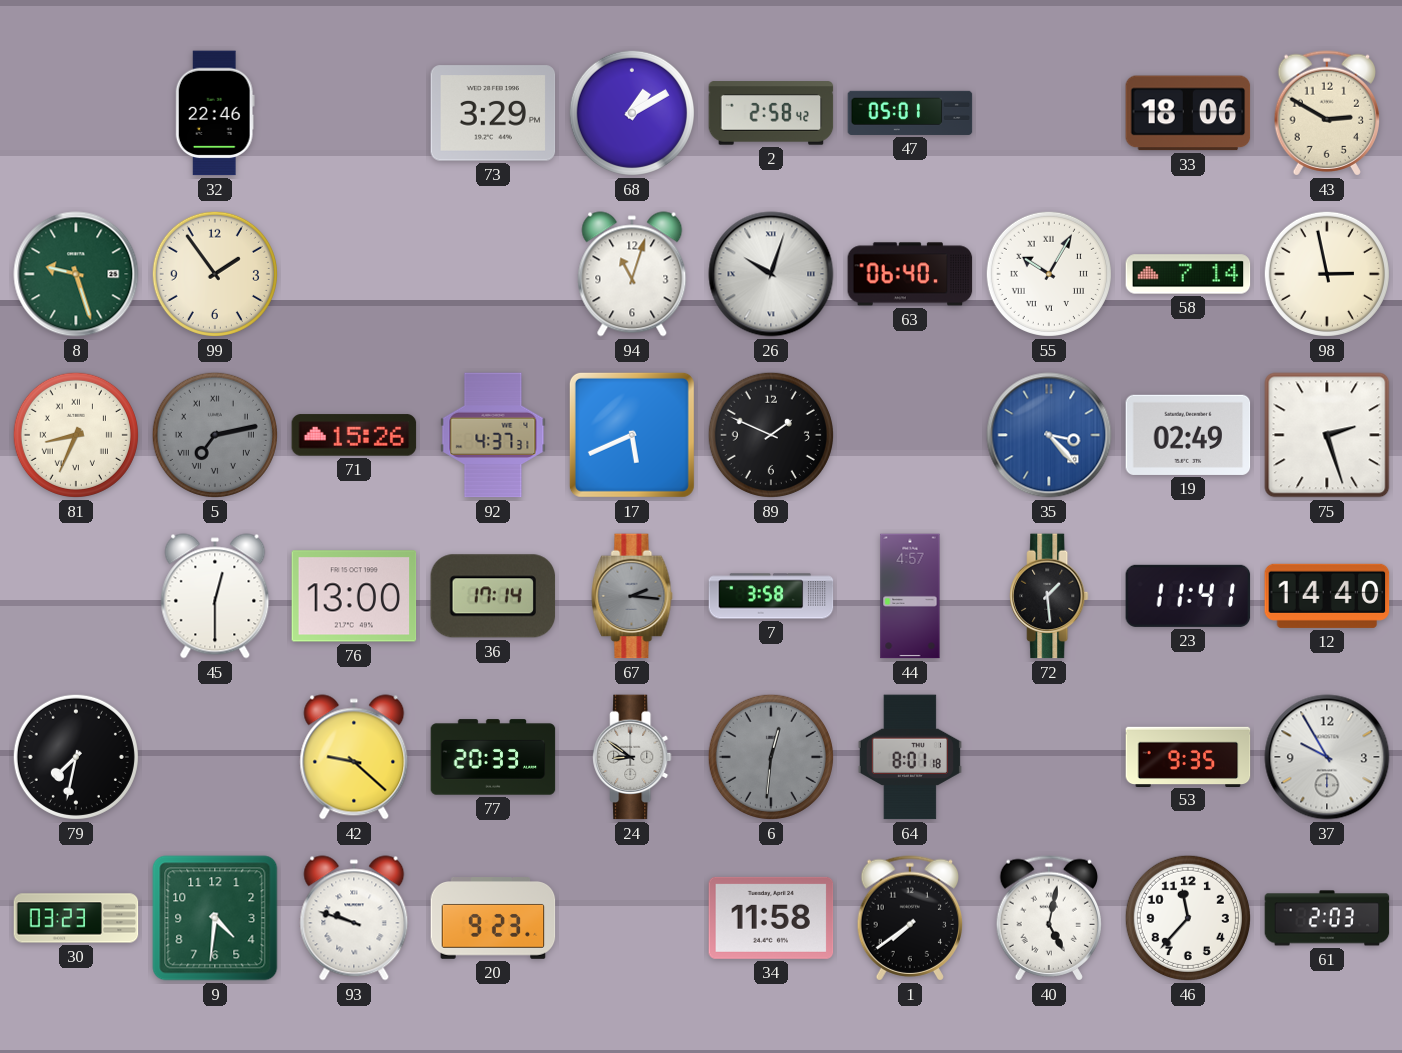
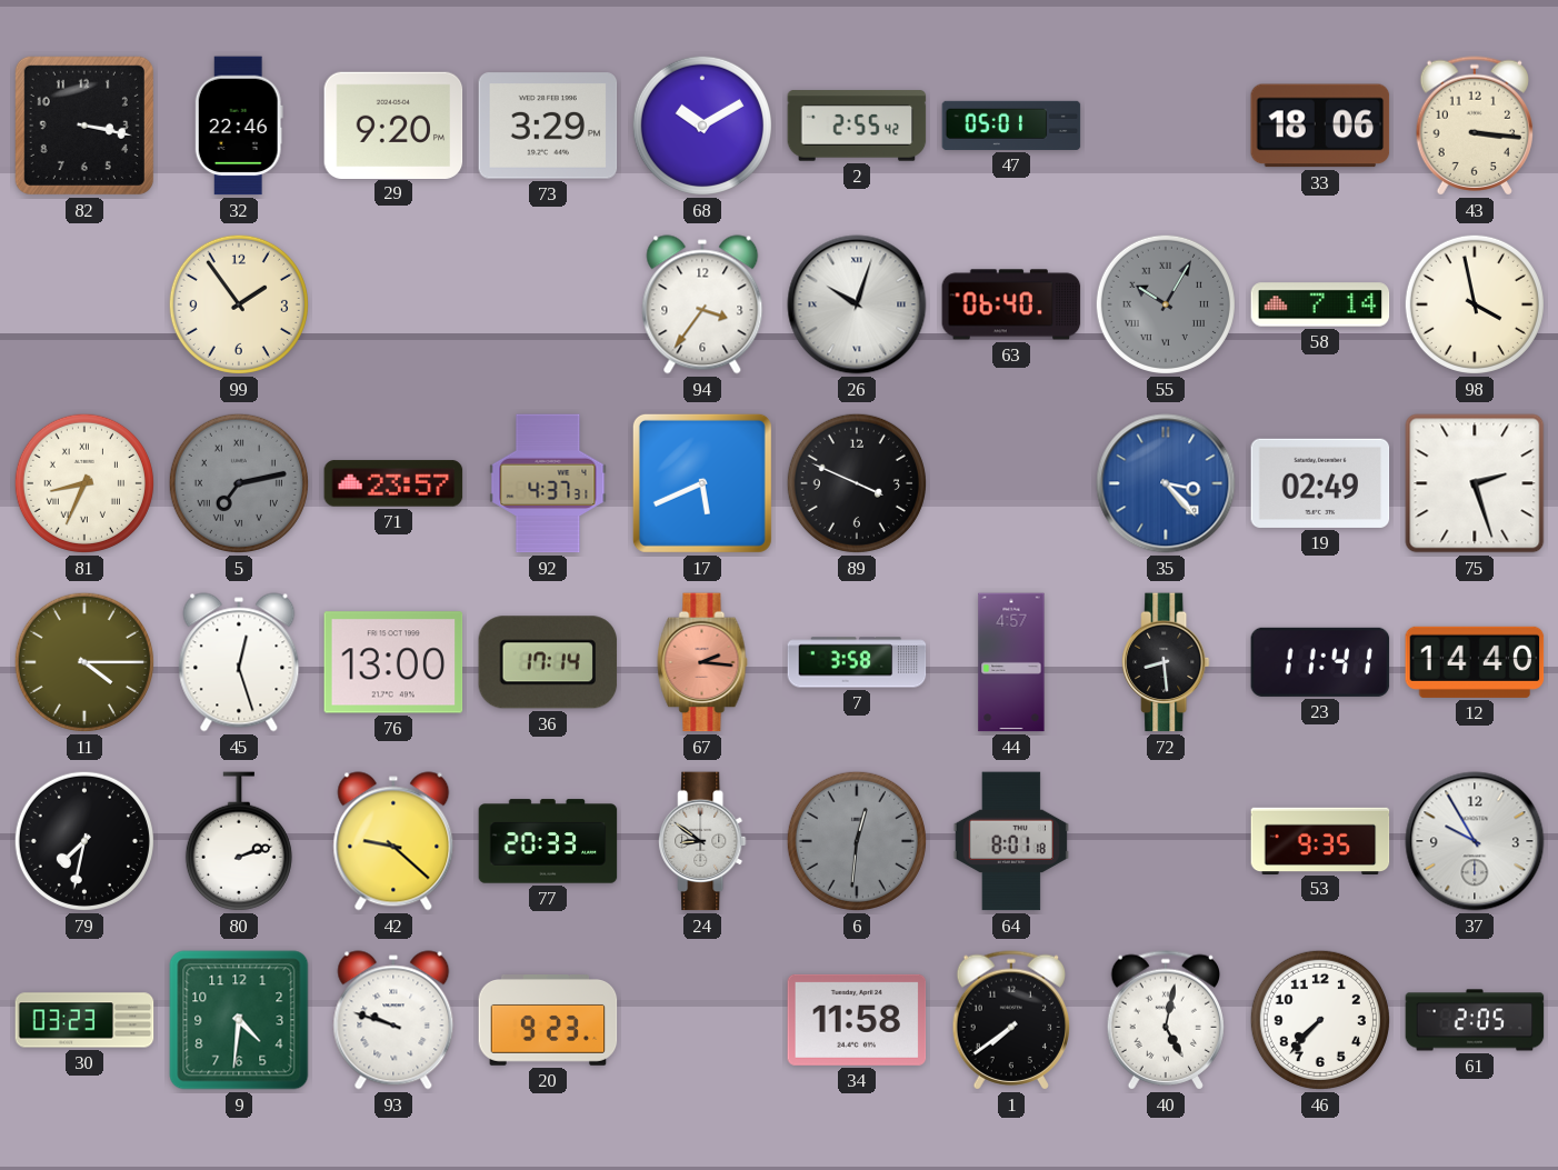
82: none -> 3:17 (84, 126)
29: none -> 9:20 (393, 124)
68: 1:10 -> 10:10 (702, 126)
2: 2:58 -> 2:55 (857, 126)
43: 2:50 -> 3:16 (1474, 126)
8: 9:27 -> none (76, 274)
94: 11:03 -> 3:36 (702, 304)
55 dial: white -> grey (1166, 304)
98: 2:58 -> 3:58 (1475, 304)
71: 15:26 -> 23:57 (393, 483)
89: 1:49 -> 3:49 (857, 483)
11: none -> 4:15 (84, 662)
45: 12:30 -> 12:27 (239, 662)
67 dial: grey -> salmon (702, 662)
72: 1:29 -> 8:29 (1166, 662)
80: none -> 2:12 (239, 841)
46: 11:37 -> 7:37 (1320, 1020)
61: 2:03 -> 2:05 (1475, 1020)
